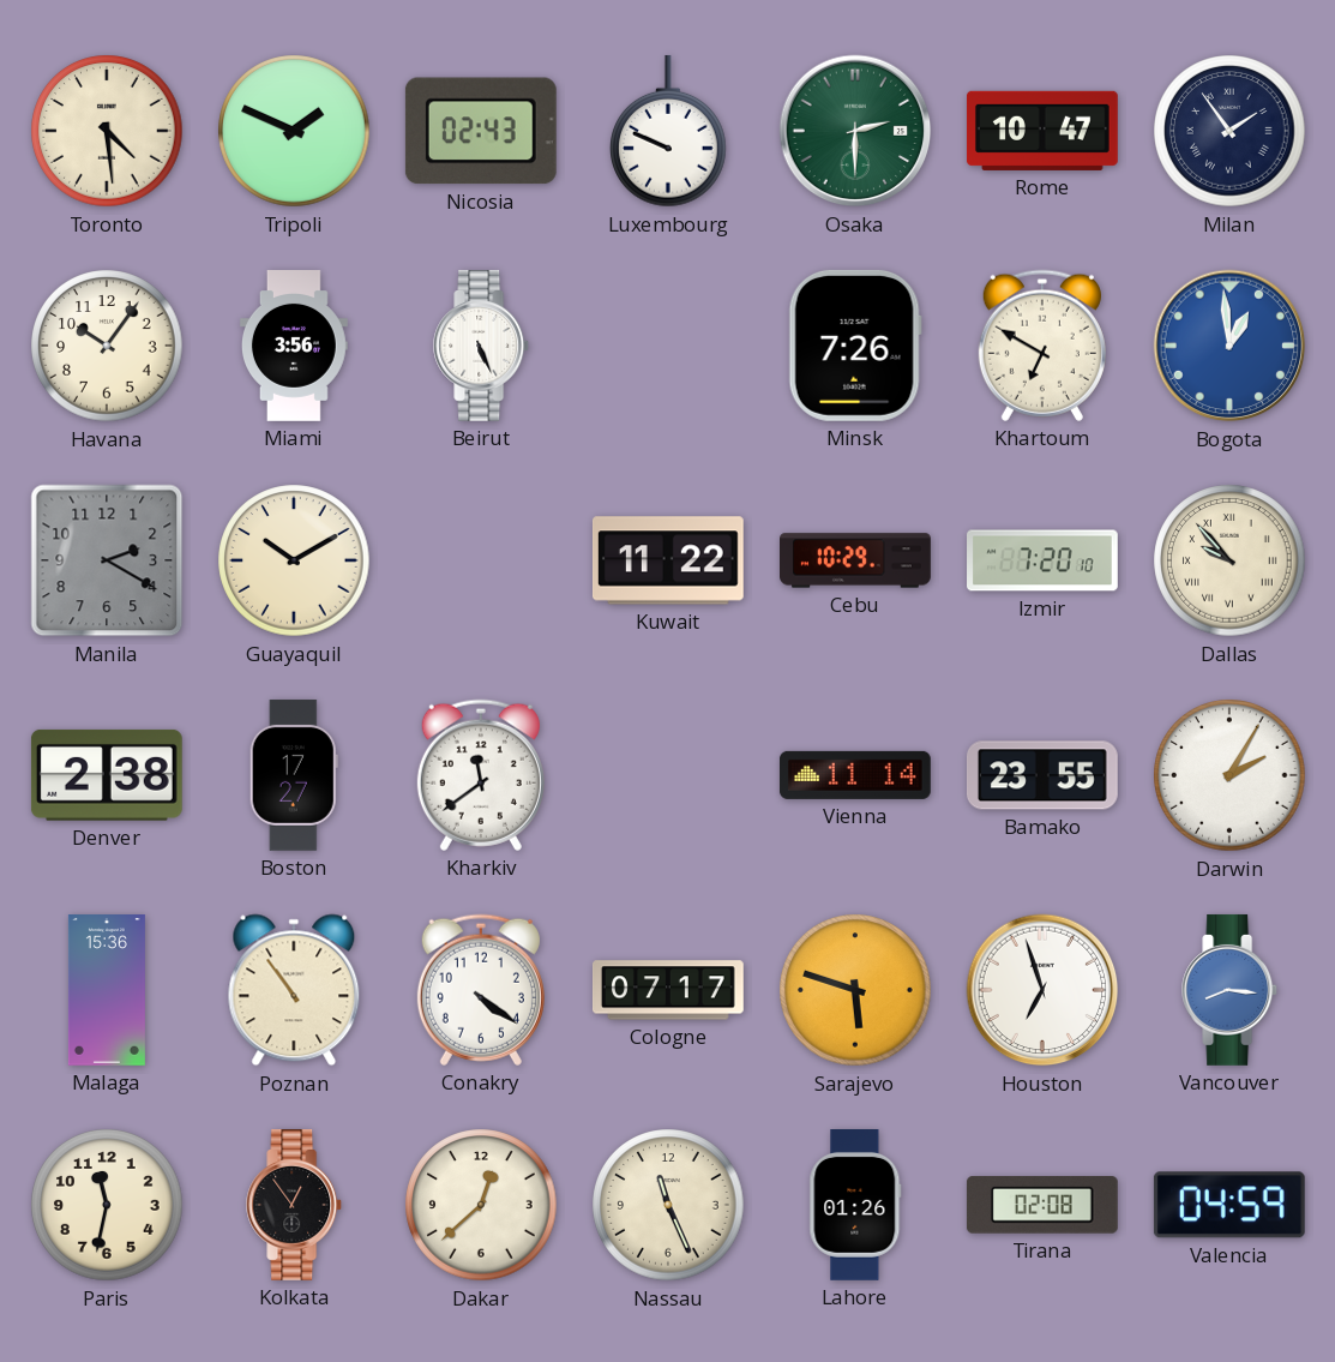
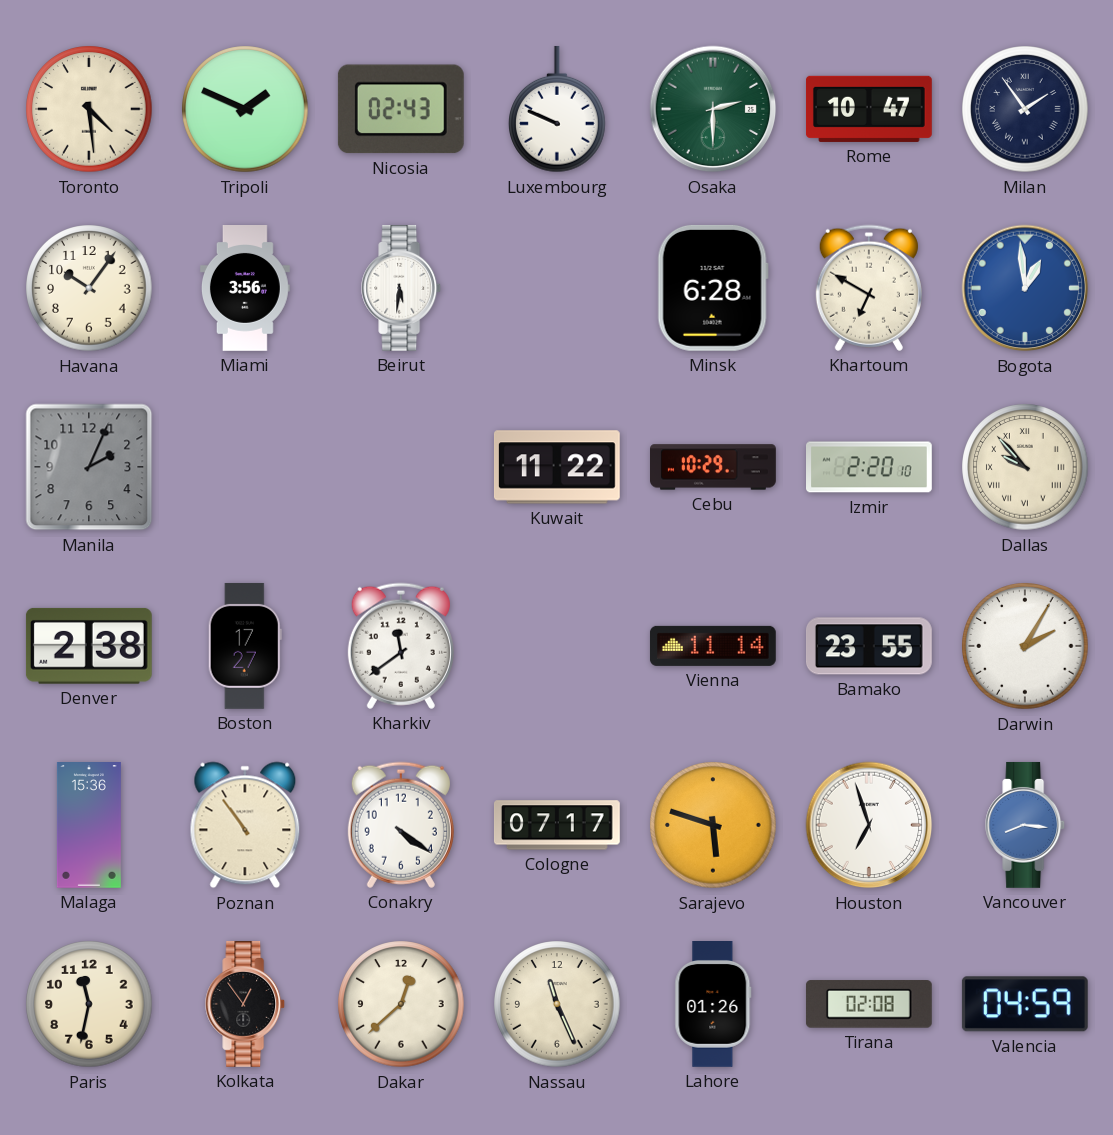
Beirut: 5:26 -> 5:31 (402, 288)
Minsk: 7:26 -> 6:28 (713, 288)
Manila: 2:20 -> 2:04 (89, 467)
Guayaquil: 10:10 -> none (294, 560)
Izmir: 7:20 -> 2:20 (870, 467)
